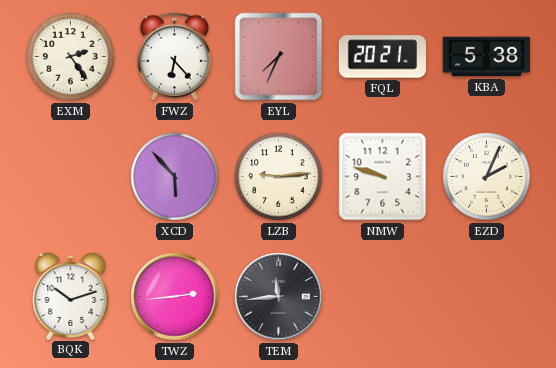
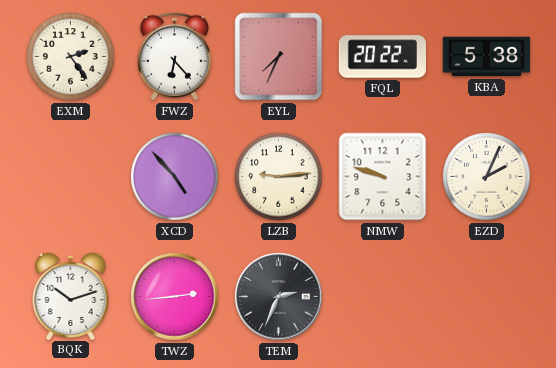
FQL: 20:21 -> 20:22 (382, 57)
XCD: 5:53 -> 4:53 (175, 177)
TEM: 11:44 -> 2:34 (279, 297)
